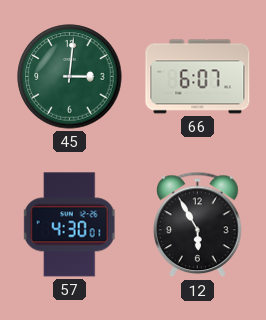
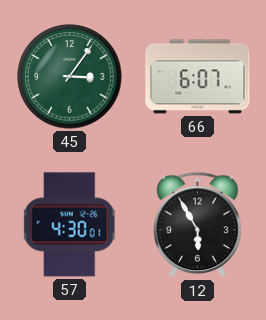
45: 3:01 -> 3:06 (70, 77)
